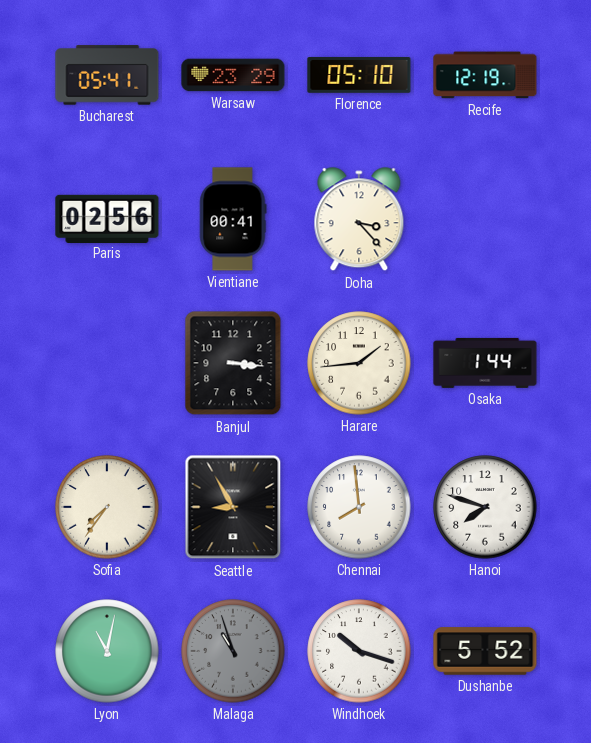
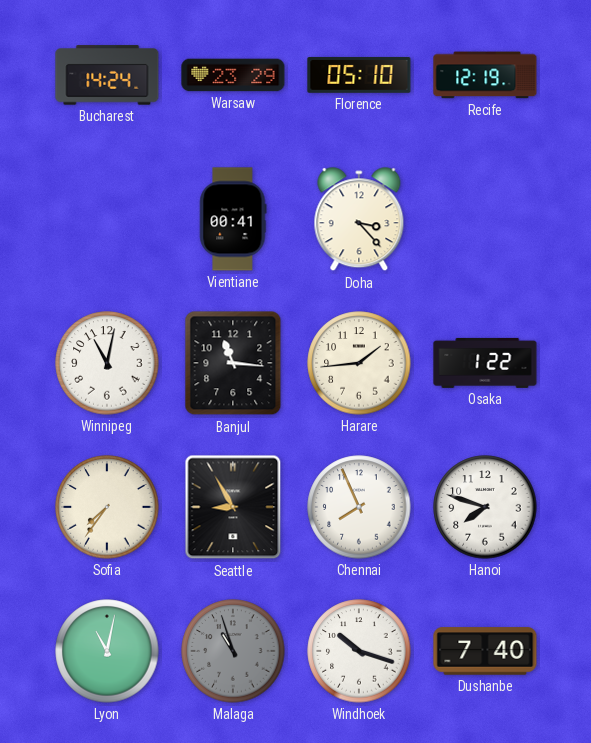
Bucharest: 05:41 -> 14:24 (107, 75)
Paris: 02:56 -> none (107, 218)
Winnipeg: none -> 11:02 (107, 363)
Banjul: 3:16 -> 11:16 (233, 363)
Osaka: 1:44 -> 1:22 (485, 363)
Chennai: 7:59 -> 7:56 (359, 507)
Dushanbe: 5:52 -> 7:40 (485, 651)
